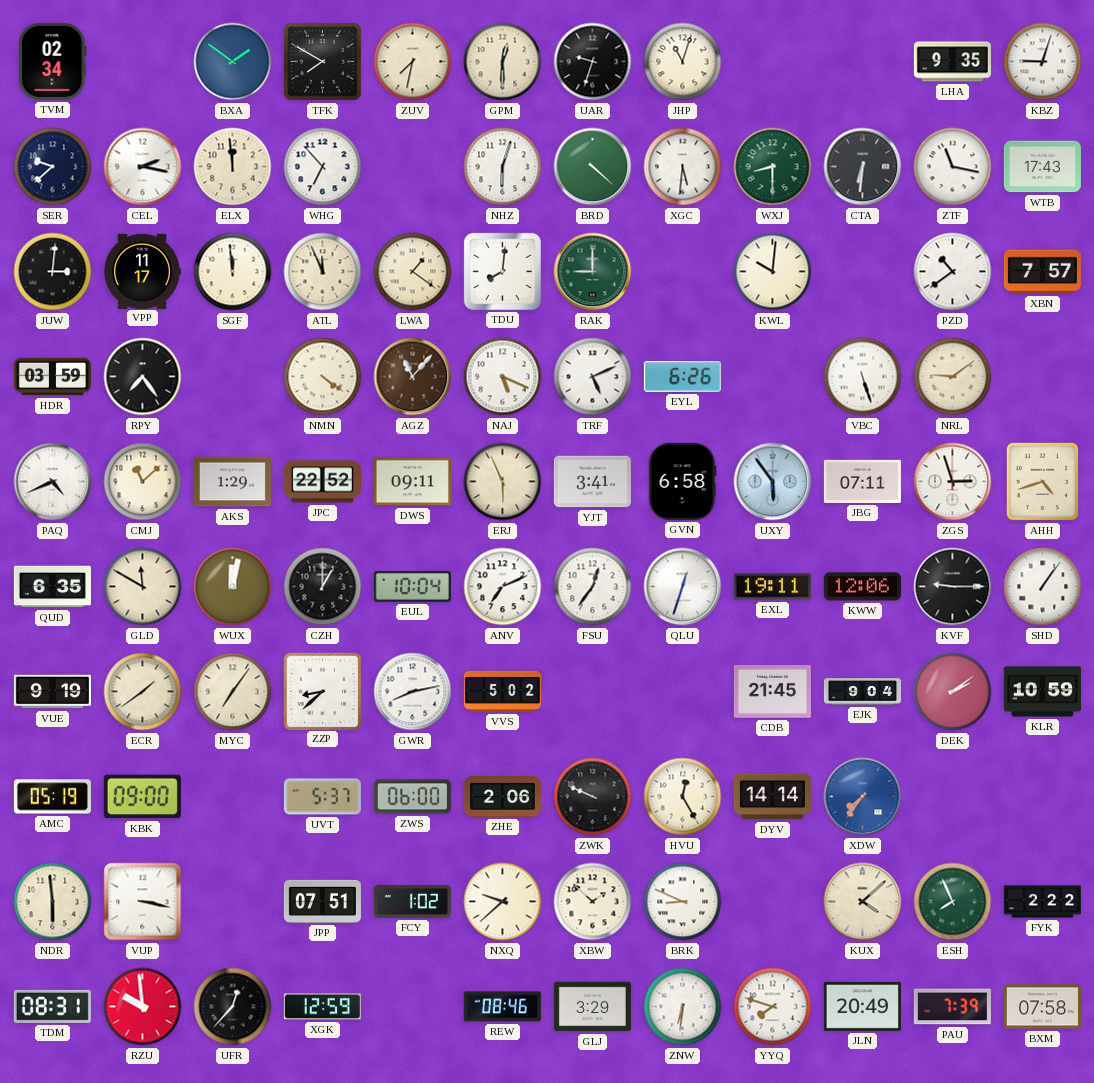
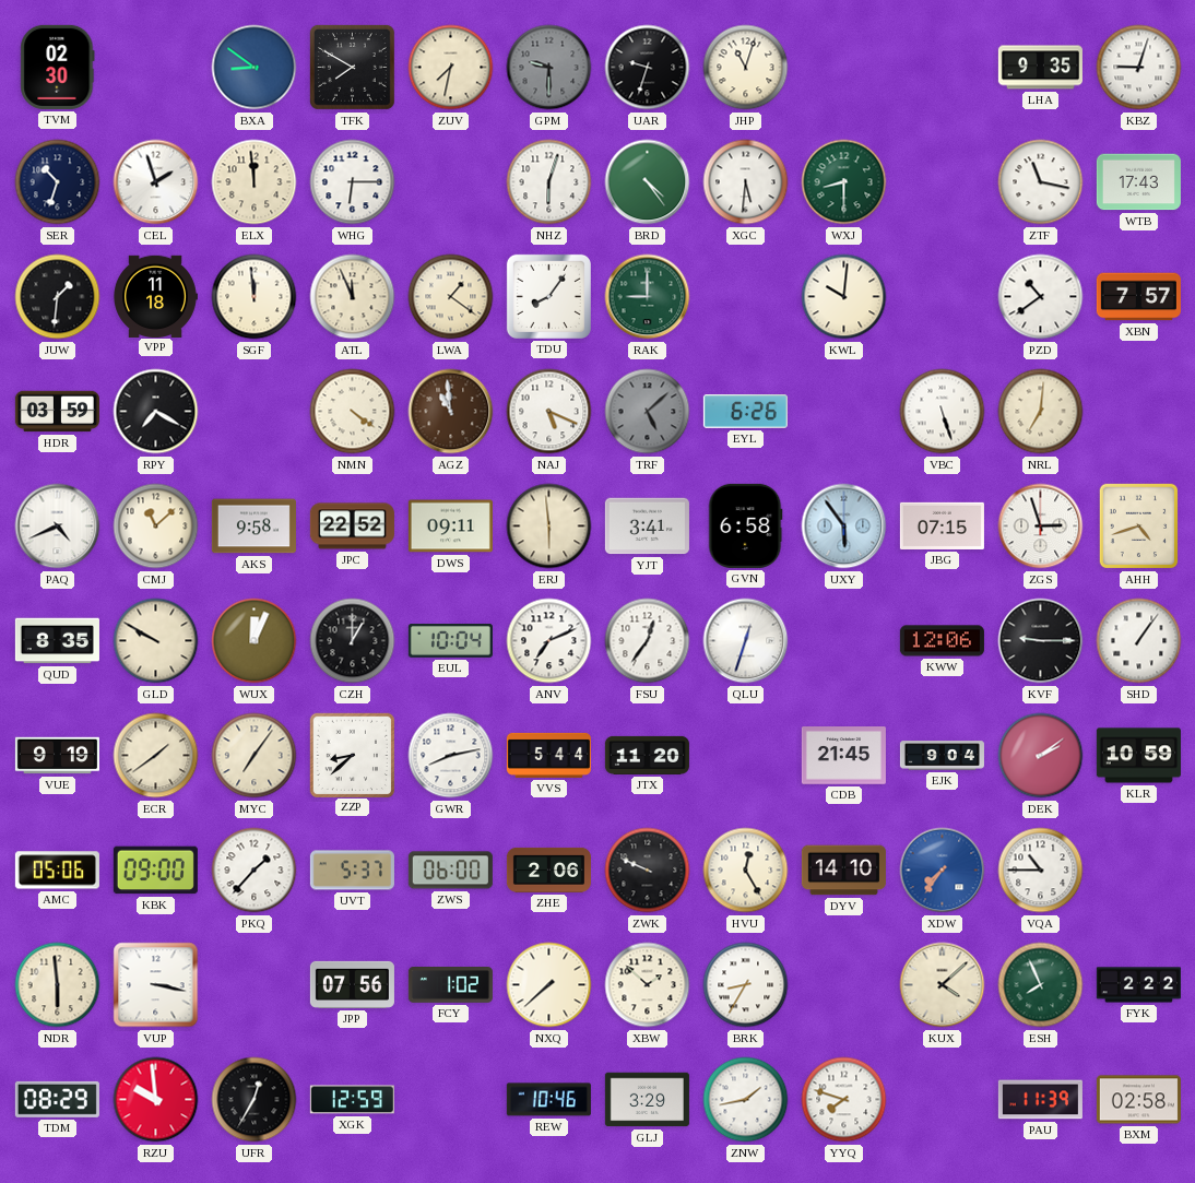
TVM: 02:34 -> 02:30 (58, 67)
BXA: 1:51 -> 8:51 (255, 68)
GPM: 12:30 -> 9:30 (549, 68)
GPM dial: cream -> grey (549, 68)
SER: 9:38 -> 10:33 (58, 182)
CEL: 2:17 -> 1:57 (156, 182)
WHG: 6:53 -> 6:15 (353, 182)
BRD: 4:22 -> 4:24 (648, 182)
CTA: 6:31 -> none (863, 167)
JUW: 3:01 -> 1:31 (58, 297)
VPP: 11:17 -> 11:18 (155, 296)
TDU: 8:01 -> 8:06 (548, 296)
RPY: 7:24 -> 7:20 (156, 412)
AGZ: 11:07 -> 10:59 (451, 412)
TRF: 5:11 -> 5:08 (648, 412)
TRF dial: white -> grey (648, 412)
NRL: 9:09 -> 7:01 (1041, 412)
AKS: 1:29 -> 9:58 (253, 527)
ERJ: 5:56 -> 5:59 (549, 527)
JBG: 07:11 -> 07:15 (942, 525)
QUD: 6:35 -> 8:35 (57, 641)
GLD: 11:50 -> 9:50 (156, 641)
WUX: 12:02 -> 12:04 (255, 641)
EXL: 19:11 -> none (772, 587)
VVS: 5:02 -> 5:44 (548, 755)
JTX: none -> 11:20 (647, 755)
AMC: 05:19 -> 05:06 (57, 871)
PKQ: none -> 1:37 (255, 871)
DYV: 14:14 -> 14:10 (843, 871)
VQA: none -> 10:45 (1041, 871)
JPP: 07:51 -> 07:56 (352, 984)
NXQ: 9:38 -> 7:38 (549, 985)
BRK: 8:49 -> 8:35 (746, 985)
TDM: 08:31 -> 08:29 (57, 1099)
UFR: 12:37 -> 12:35 (255, 1100)
REW: 08:46 -> 10:46 (548, 1100)
ZNW: 6:31 -> 1:43 (746, 1100)
JLN: 20:49 -> none (862, 1007)
PAU: 7:39 -> 11:39 (1040, 1100)
BXM: 07:58 -> 02:58 (1138, 1100)
